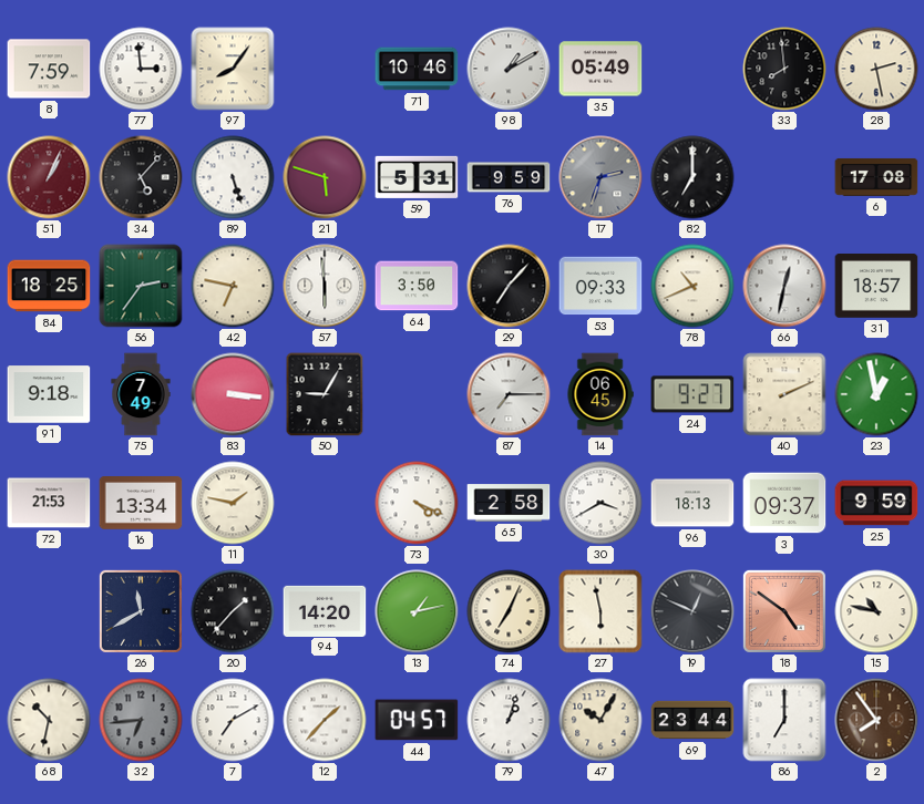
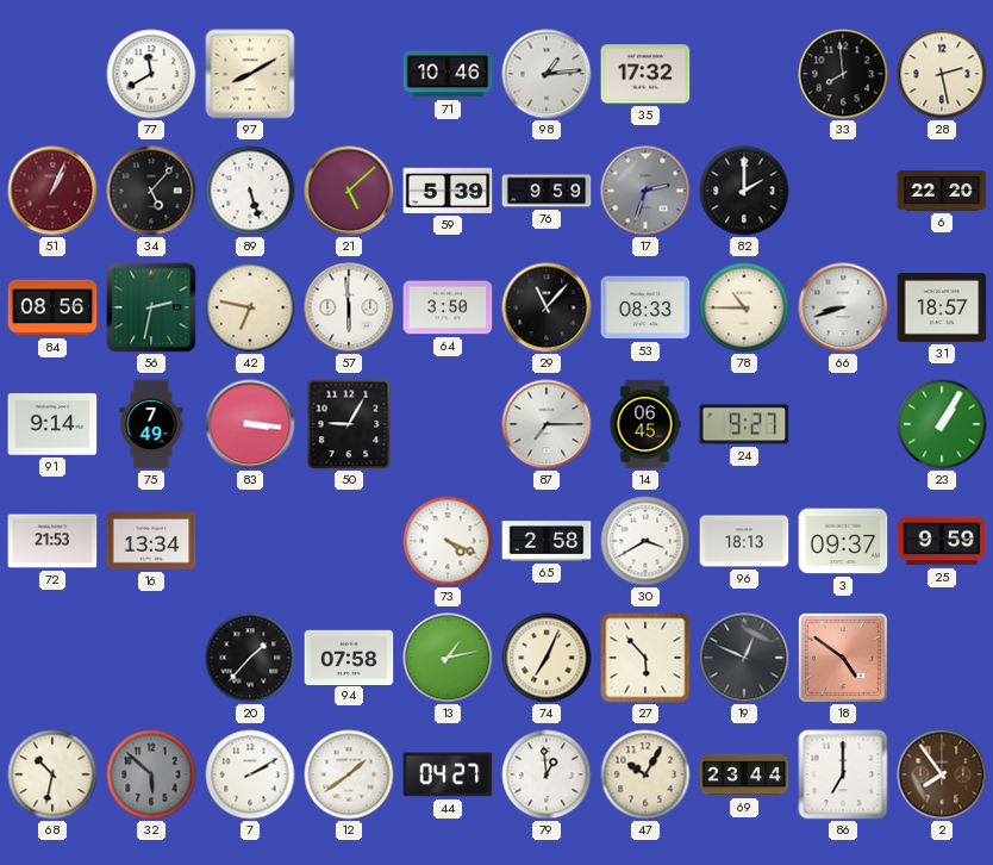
8: 7:59 -> none (49, 69)
77: 2:59 -> 11:40 (151, 74)
97: 8:06 -> 8:10 (250, 74)
98: 1:10 -> 1:14 (547, 74)
35: 05:49 -> 17:32 (645, 74)
21: 5:48 -> 5:08 (349, 191)
59: 5:31 -> 5:39 (448, 191)
82: 7:00 -> 2:00 (744, 191)
6: 17:08 -> 22:20 (942, 191)
84: 18:25 -> 08:56 (52, 307)
56: 2:36 -> 2:32 (151, 307)
29: 7:07 -> 11:07 (547, 307)
53: 09:33 -> 08:33 (645, 307)
78: 10:41 -> 10:45 (744, 307)
66: 12:32 -> 8:42 (843, 307)
91: 9:18 -> 9:14 (52, 424)
40: 2:11 -> none (784, 394)
23: 12:58 -> 1:05 (942, 424)
11: 1:47 -> none (233, 503)
26: 11:40 -> none (141, 611)
94: 14:20 -> 07:58 (349, 656)
27: 5:58 -> 5:53 (645, 658)
15: 10:47 -> none (876, 611)
32: 6:44 -> 5:52 (151, 774)
7: 7:10 -> 2:10 (250, 774)
12: 1:37 -> 1:39 (349, 774)
44: 04:57 -> 04:27 (448, 774)
79: 1:03 -> 12:59 (547, 774)
